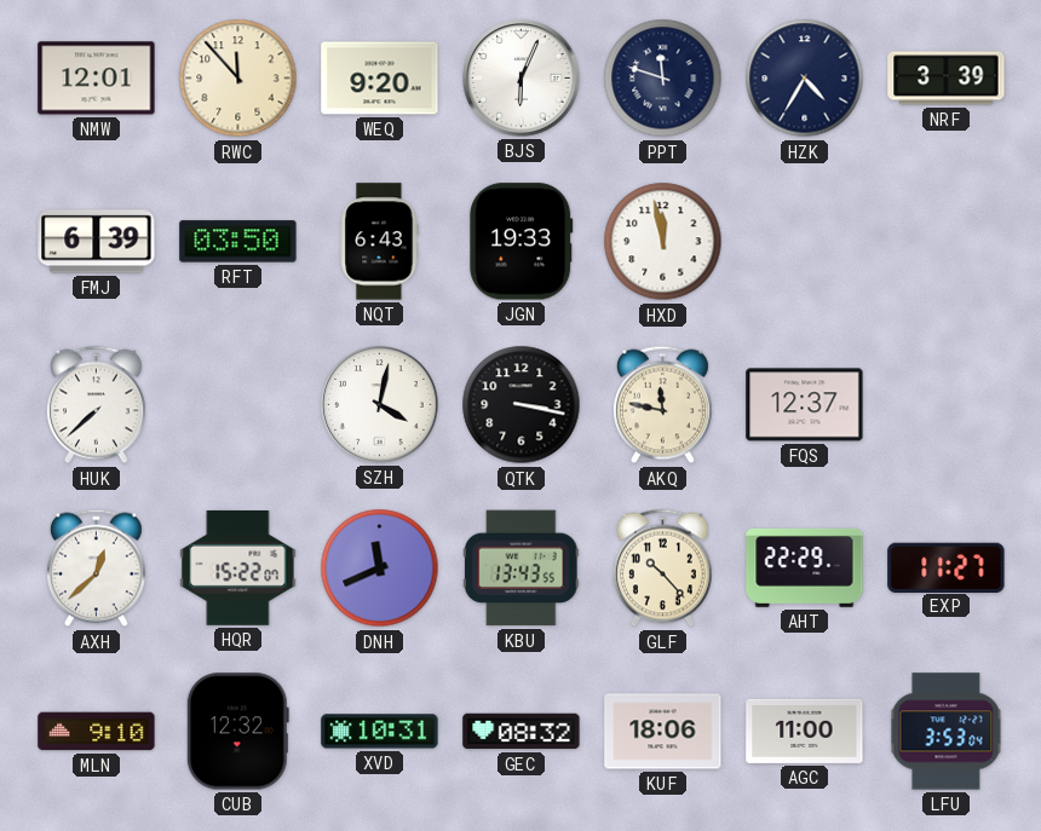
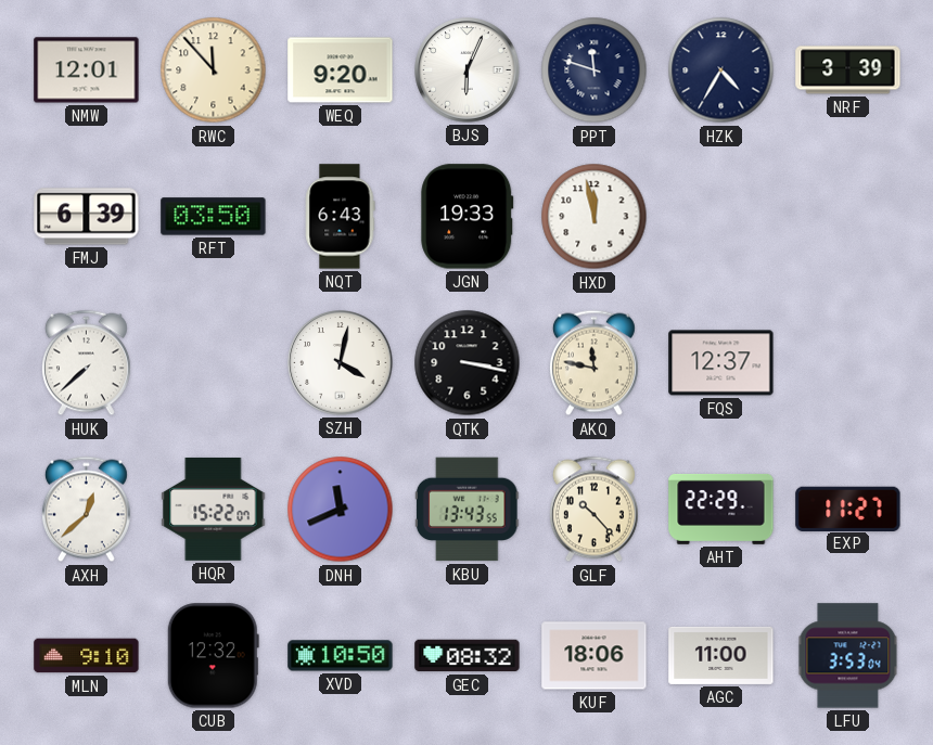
XVD: 10:31 -> 10:50 (341, 656)
